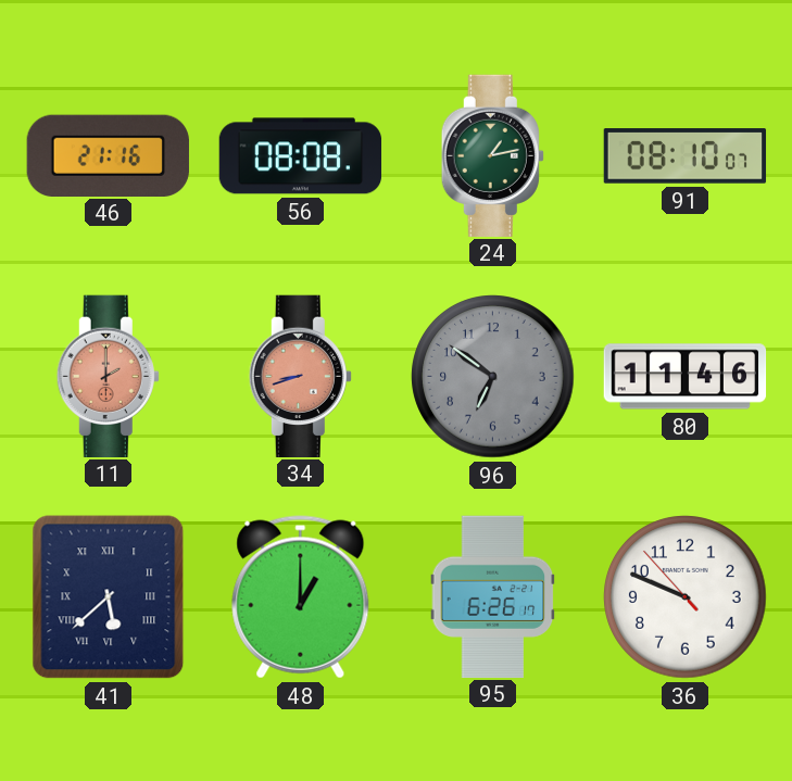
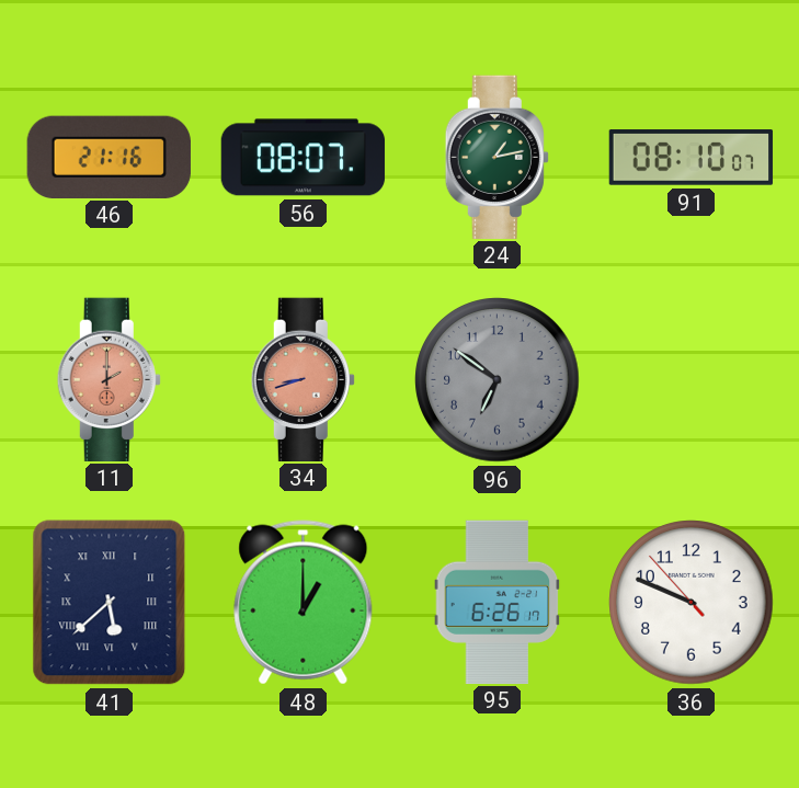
56: 08:08 -> 08:07 (304, 158)
80: 11:46 -> none (686, 377)
